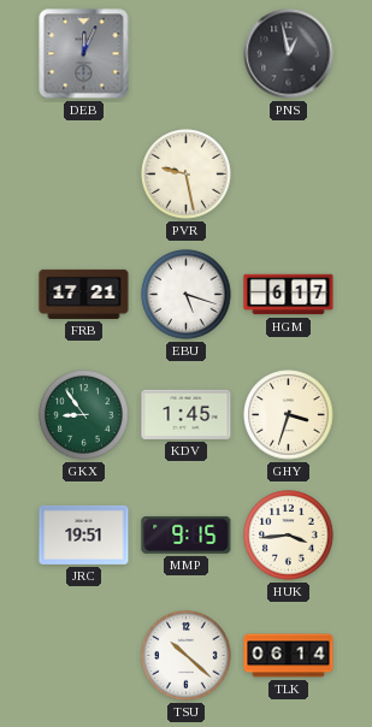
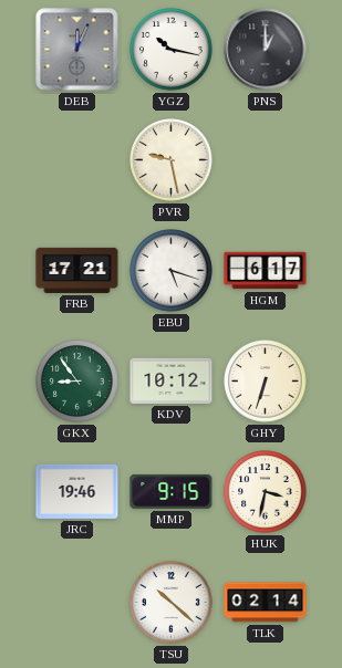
YGZ: none -> 10:17 (172, 50)
PNS: 12:58 -> 1:00 (266, 50)
KDV: 1:45 -> 10:12 (172, 380)
GHY: 3:33 -> 6:33 (266, 382)
JRC: 19:51 -> 19:46 (77, 491)
HUK: 3:44 -> 3:32 (266, 492)
TLK: 06:14 -> 02:14 (266, 603)
